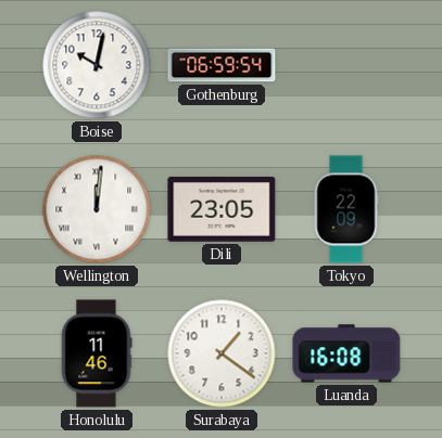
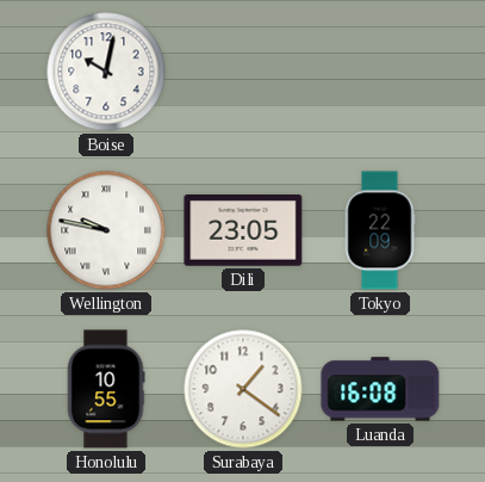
Gothenburg: 06:59 -> none (222, 65)
Wellington: 12:01 -> 9:47 (106, 230)
Honolulu: 11:46 -> 10:55 (106, 389)
